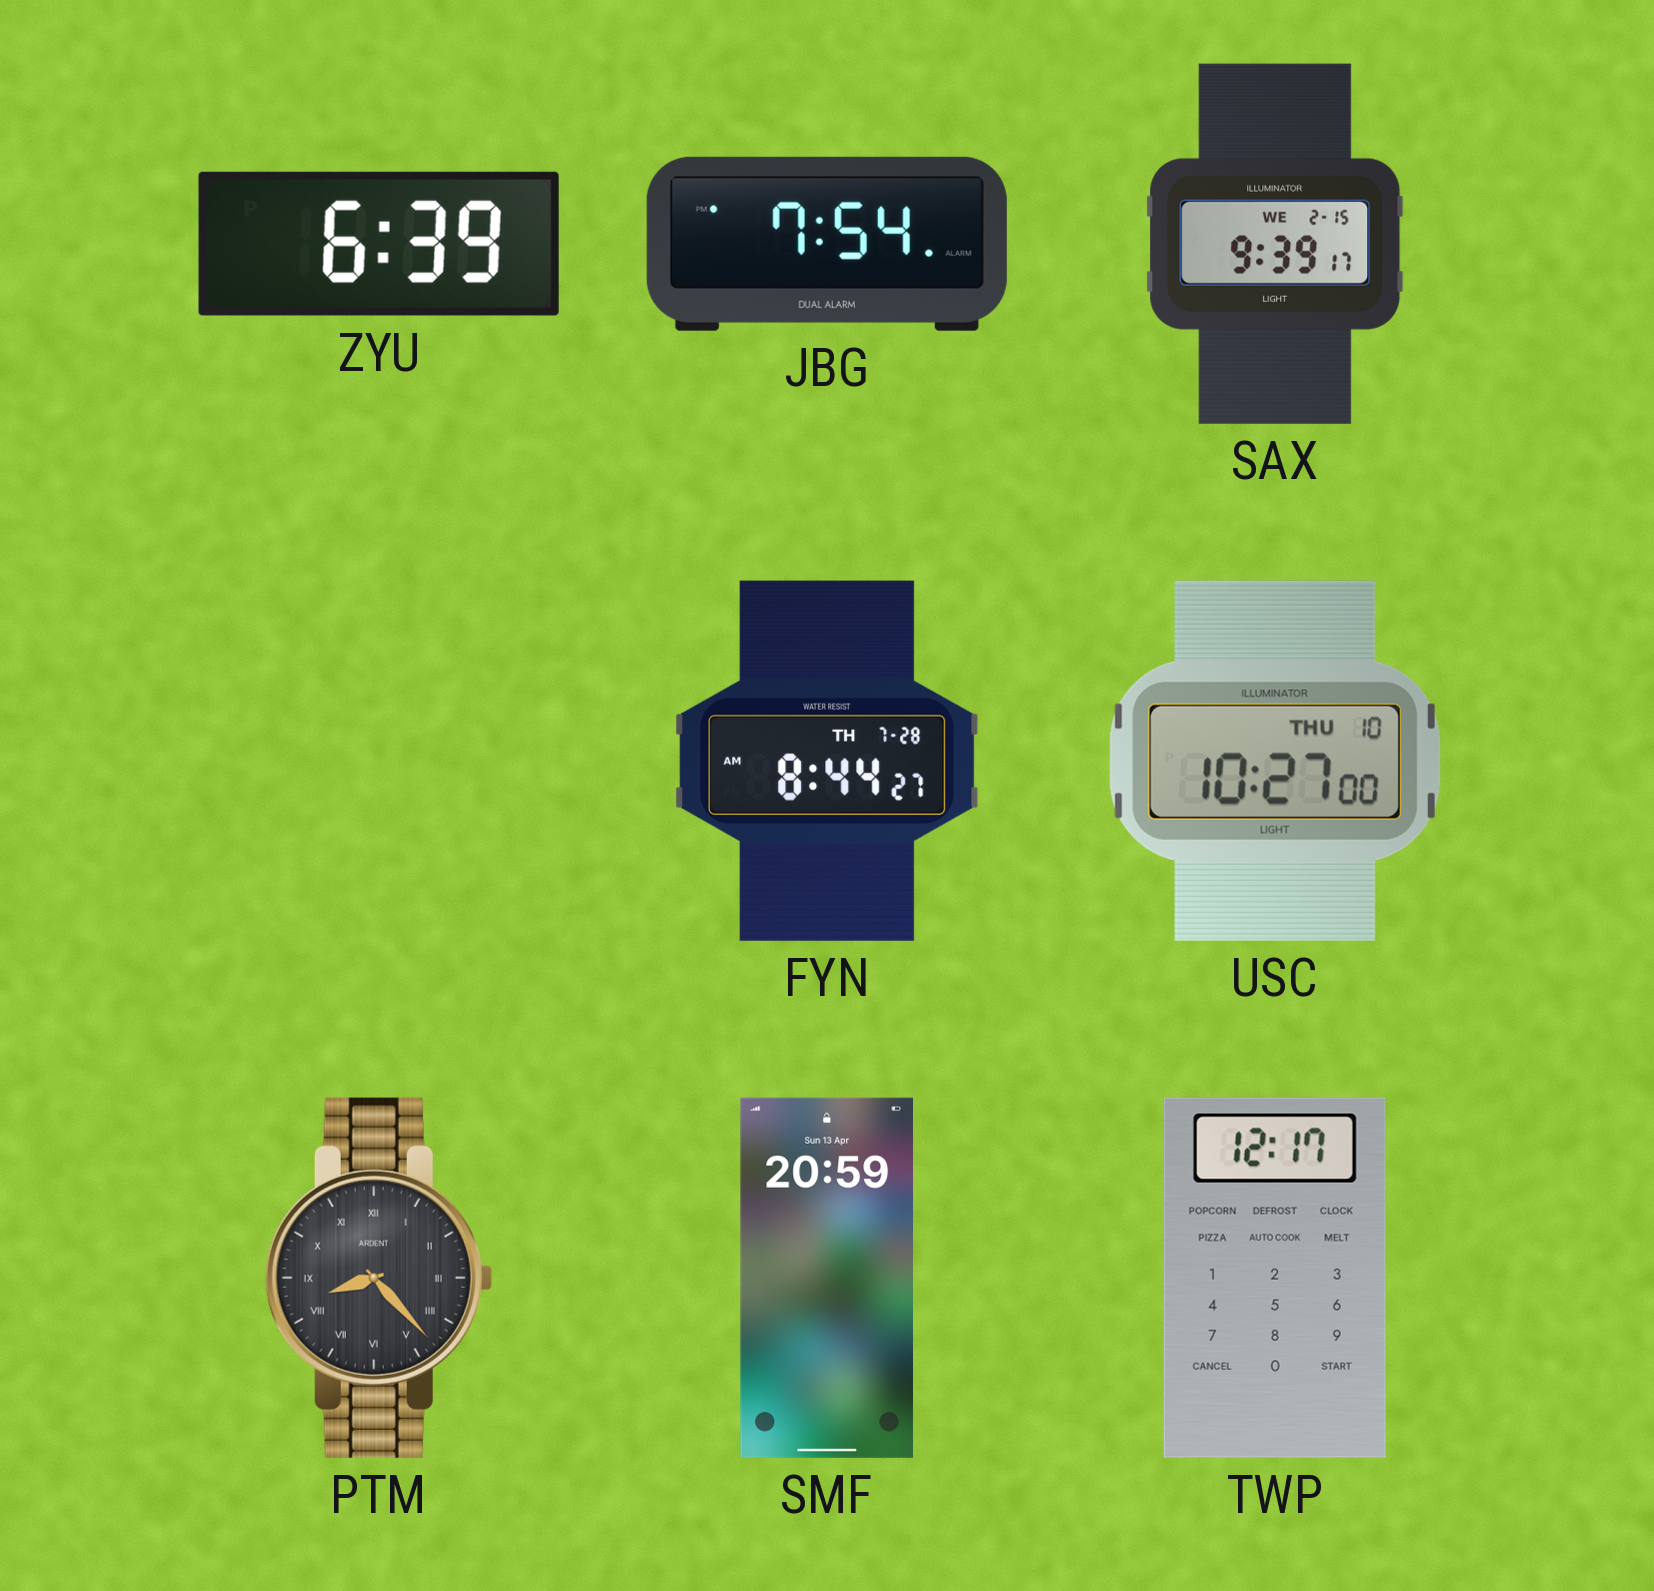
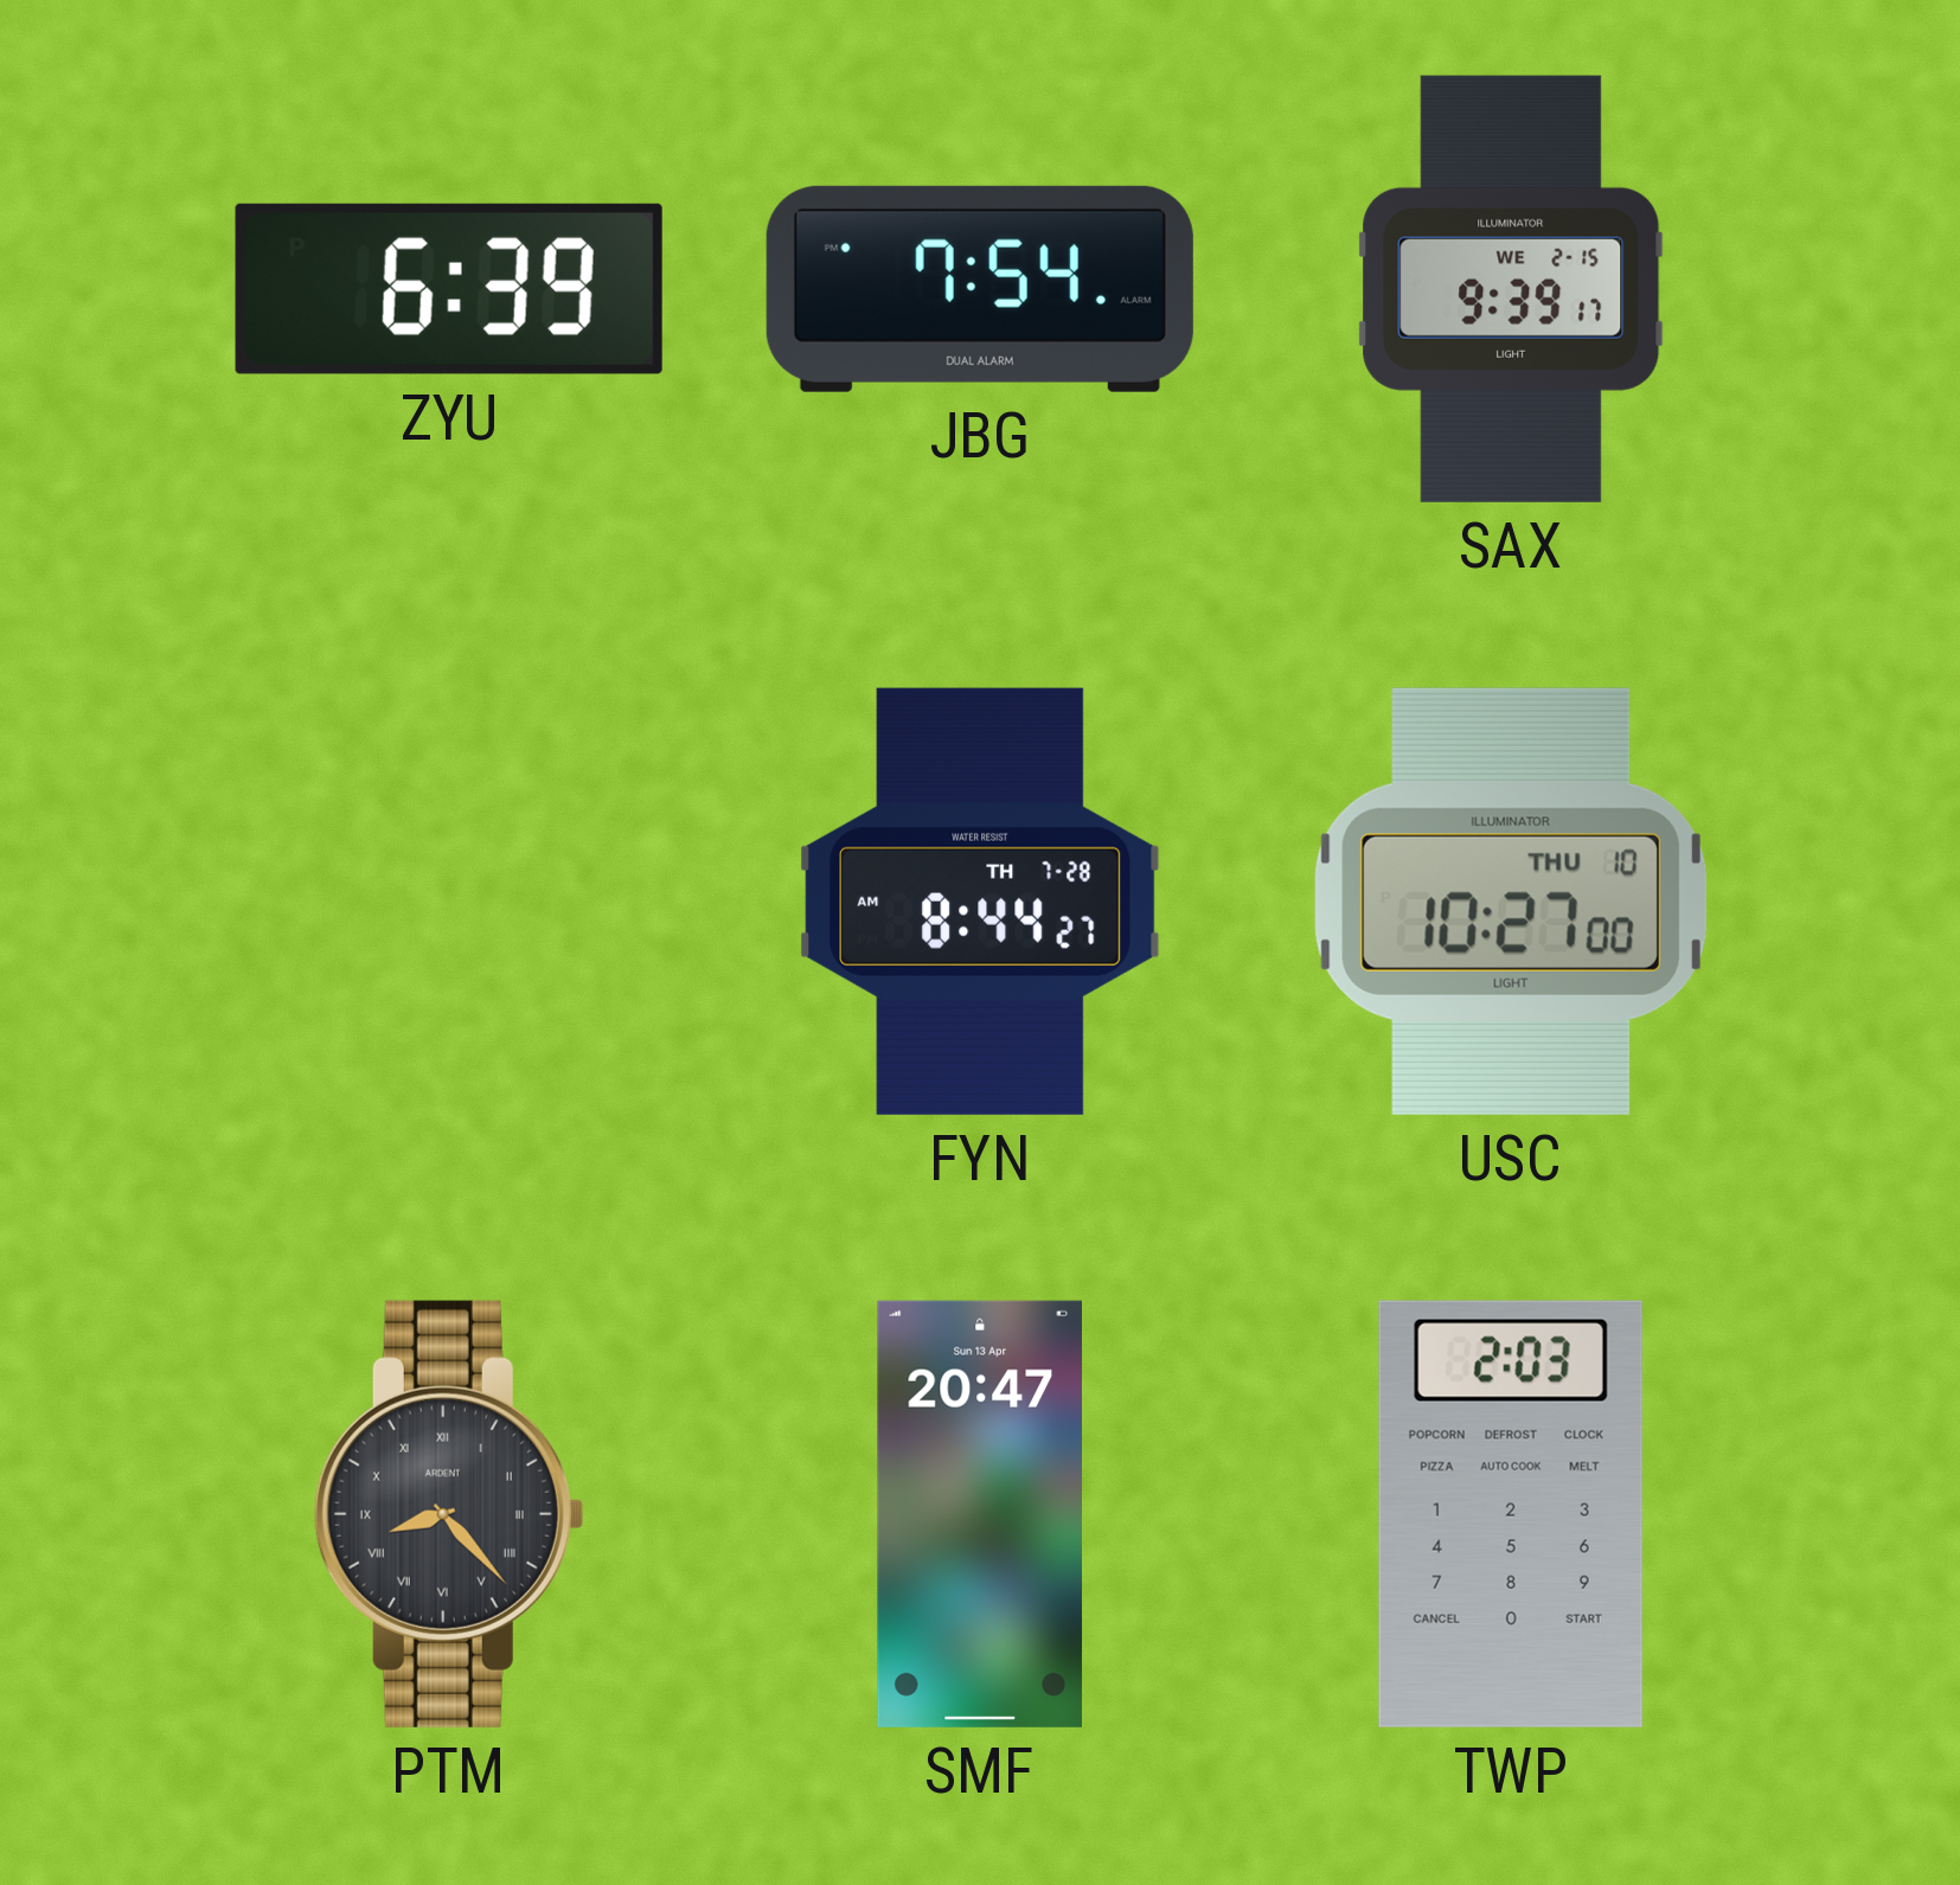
SMF: 20:59 -> 20:47 (979, 1514)
TWP: 12:17 -> 2:03 (1511, 1514)
